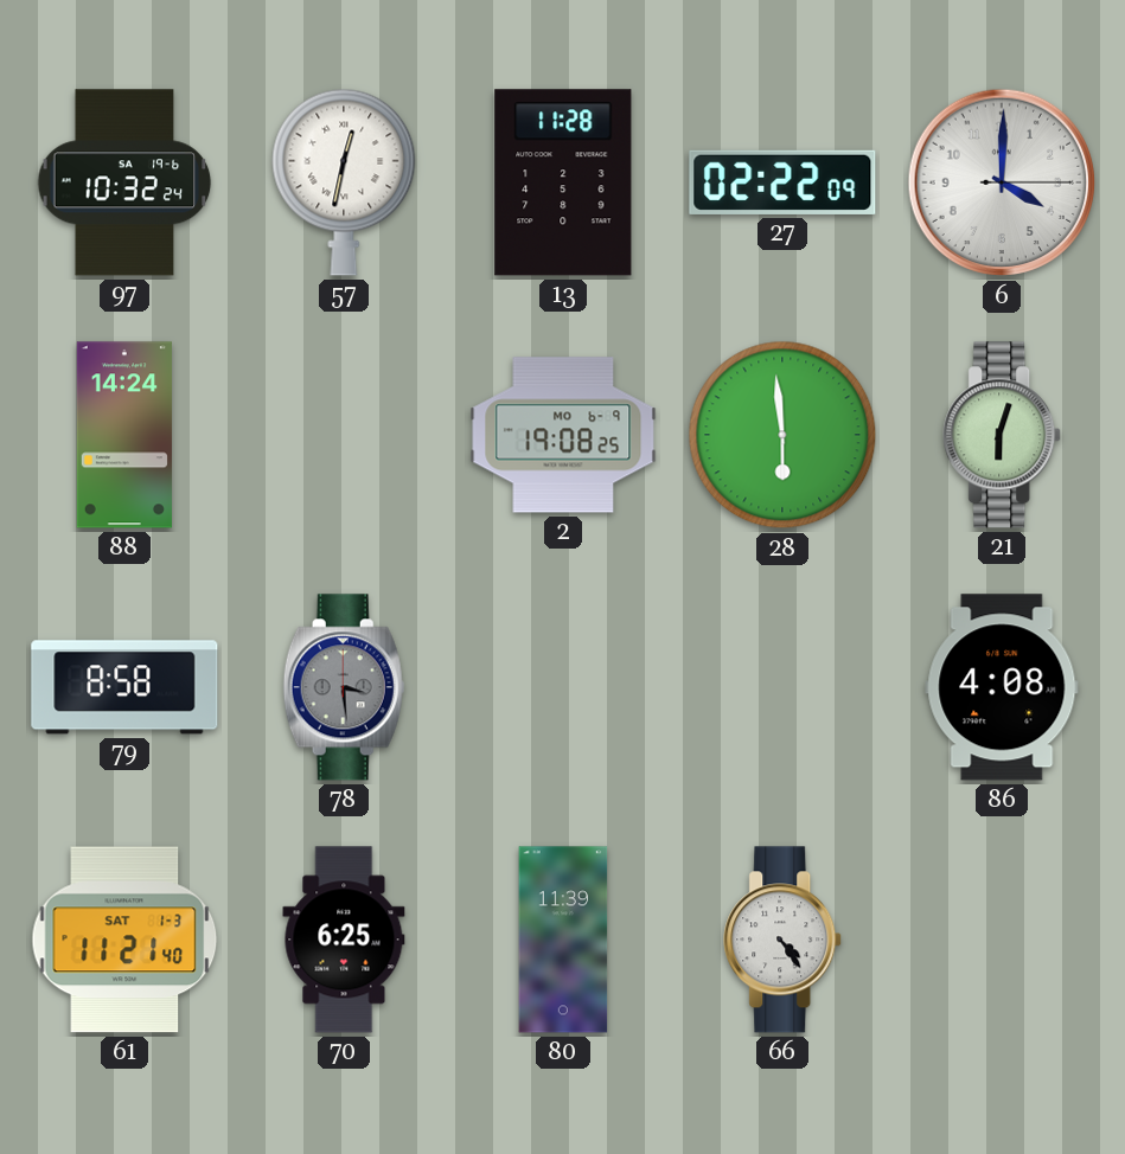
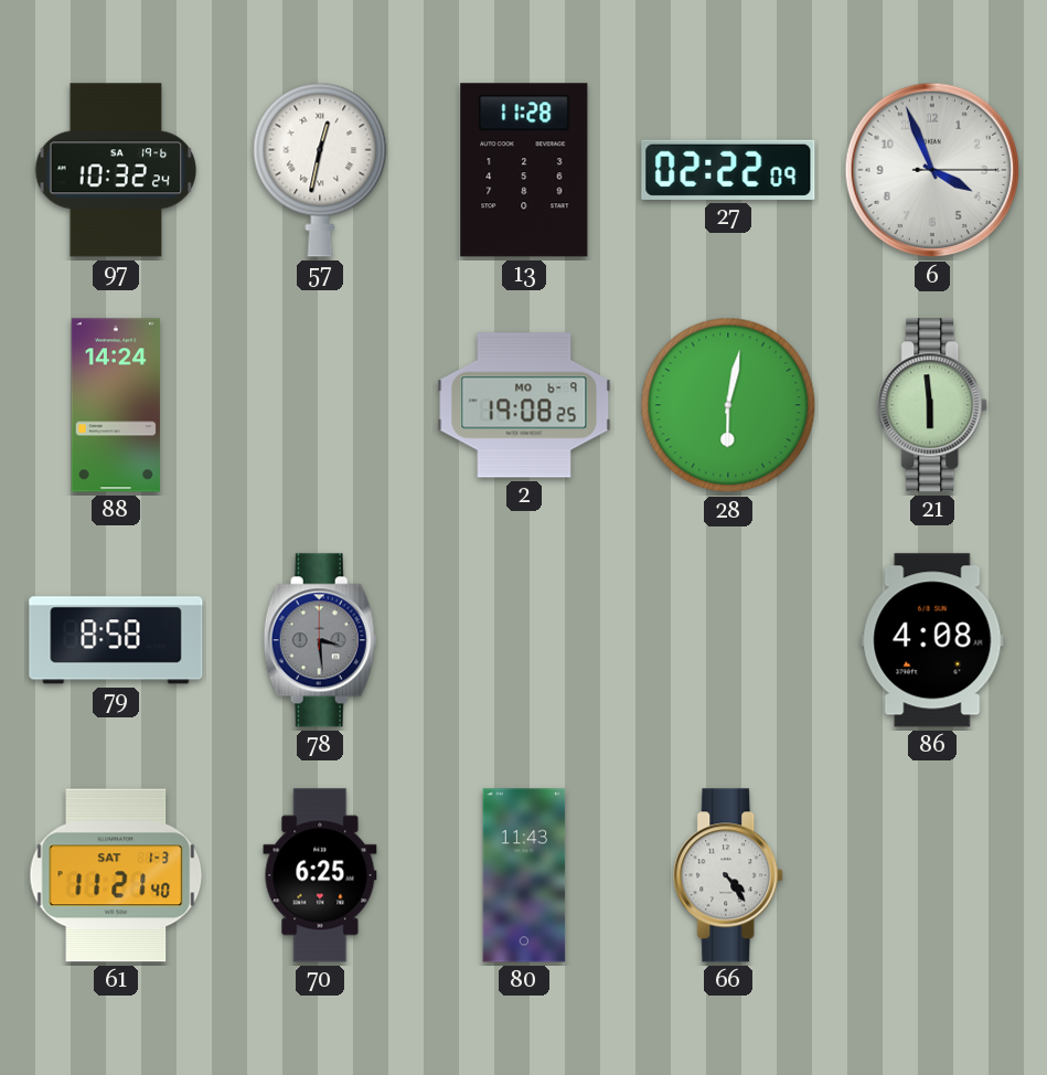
6: 4:00 -> 3:56 (932, 170)
28: 5:59 -> 6:02 (728, 405)
21: 6:03 -> 5:59 (933, 405)
80: 11:39 -> 11:43 (524, 875)
